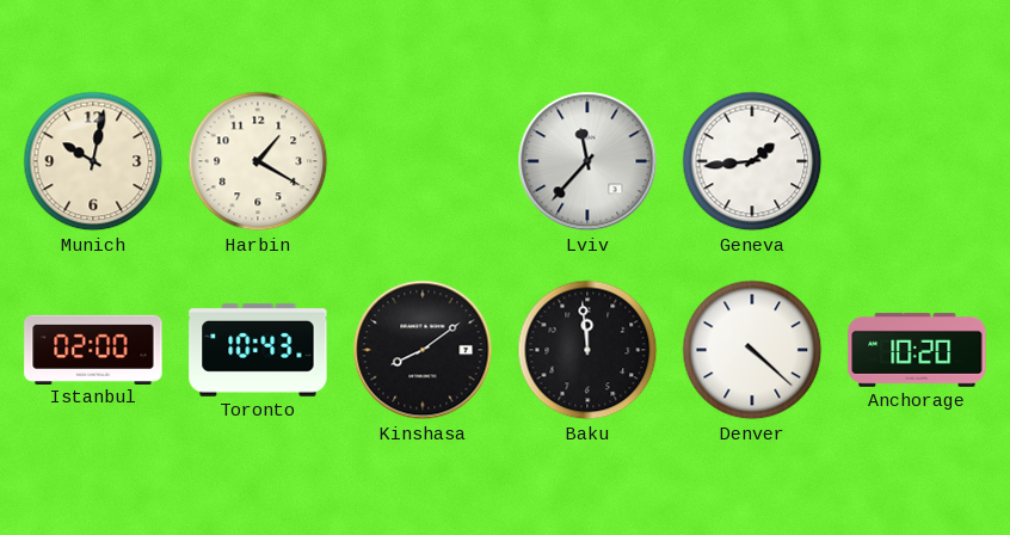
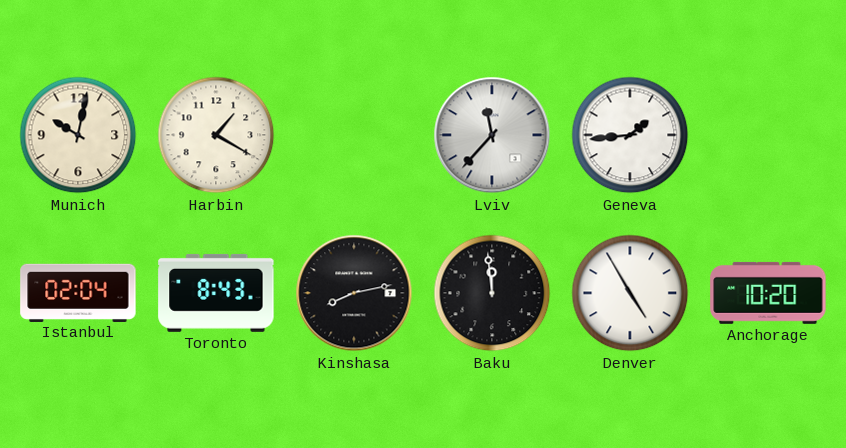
Istanbul: 02:00 -> 02:04 (78, 292)
Toronto: 10:43 -> 8:43 (216, 293)
Kinshasa: 8:09 -> 8:13 (354, 293)
Denver: 4:22 -> 4:55 (630, 293)
